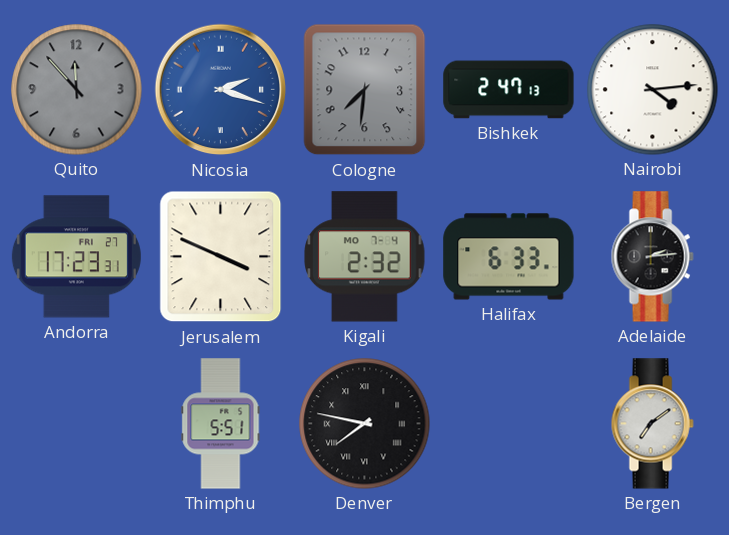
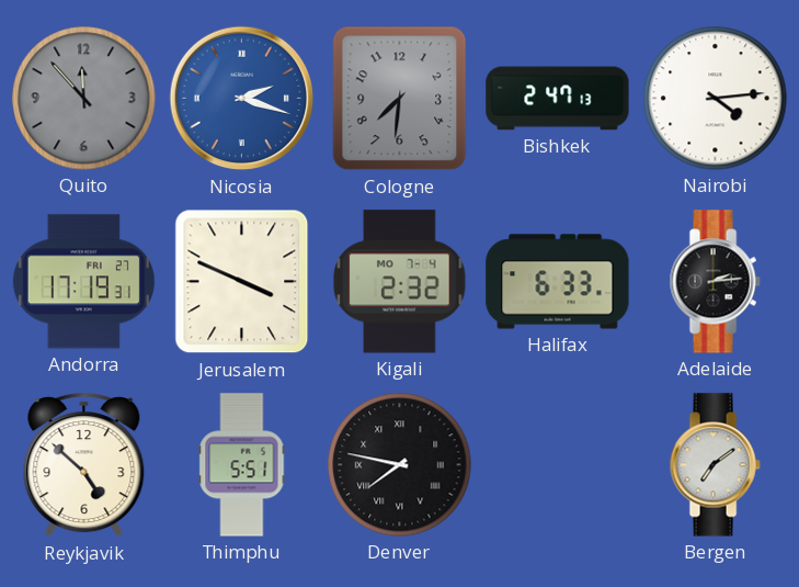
Andorra: 17:23 -> 17:19 (83, 282)
Reykjavik: none -> 4:52 (84, 465)
